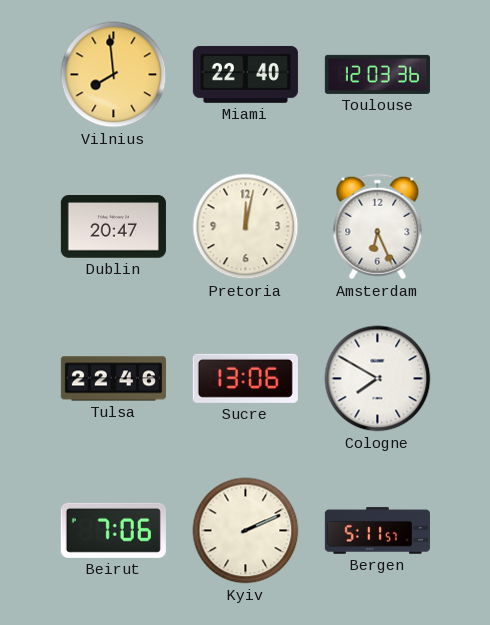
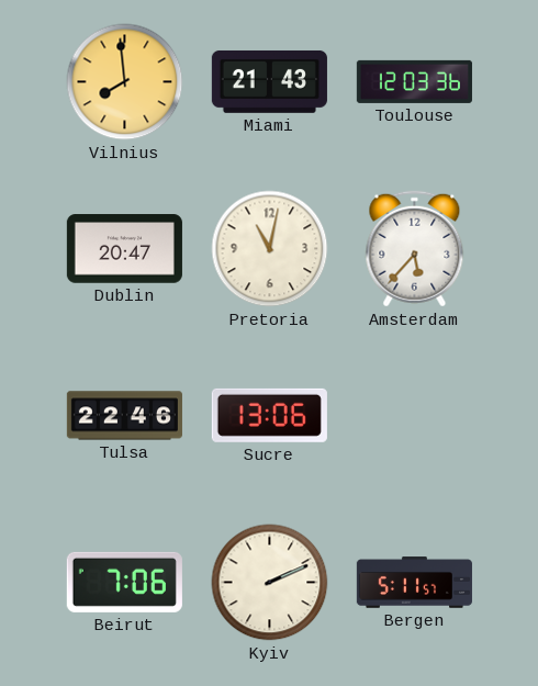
Miami: 22:40 -> 21:43 (269, 81)
Pretoria: 12:02 -> 11:02 (270, 249)
Amsterdam: 6:26 -> 5:37 (415, 249)
Cologne: 7:50 -> none (378, 379)
